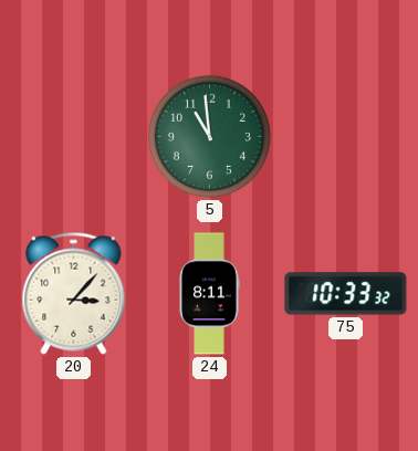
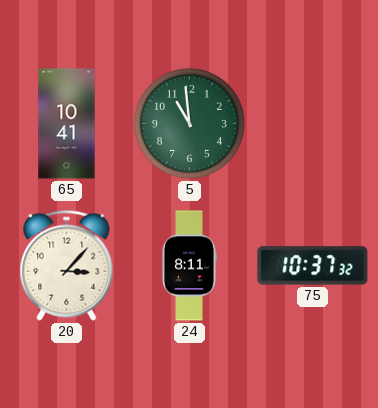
65: none -> 10:41 (67, 124)
75: 10:33 -> 10:37 (313, 266)
